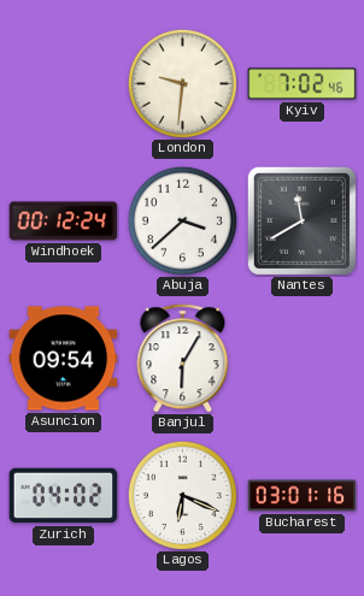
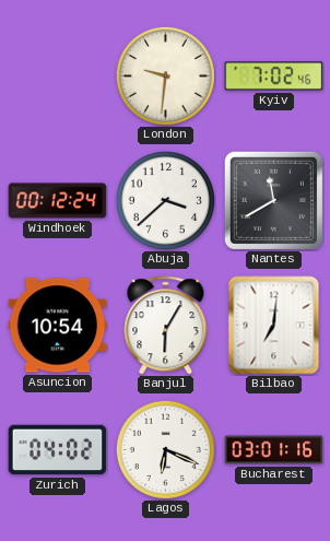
Asuncion: 09:54 -> 10:54 (58, 326)
Bilbao: none -> 7:01 (274, 326)
